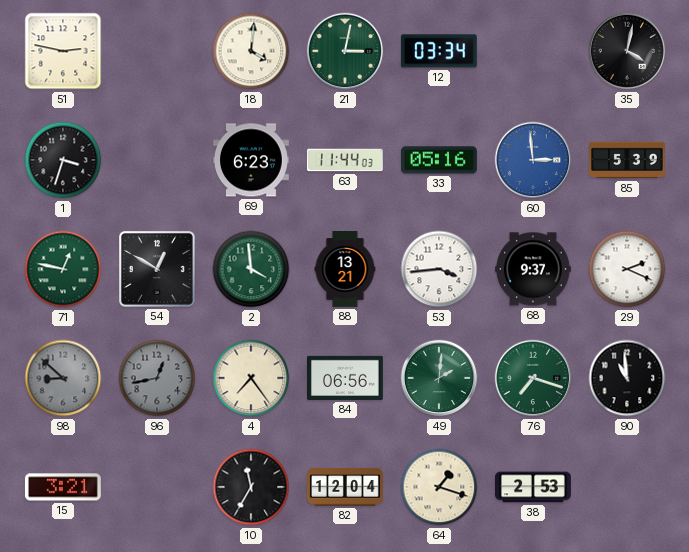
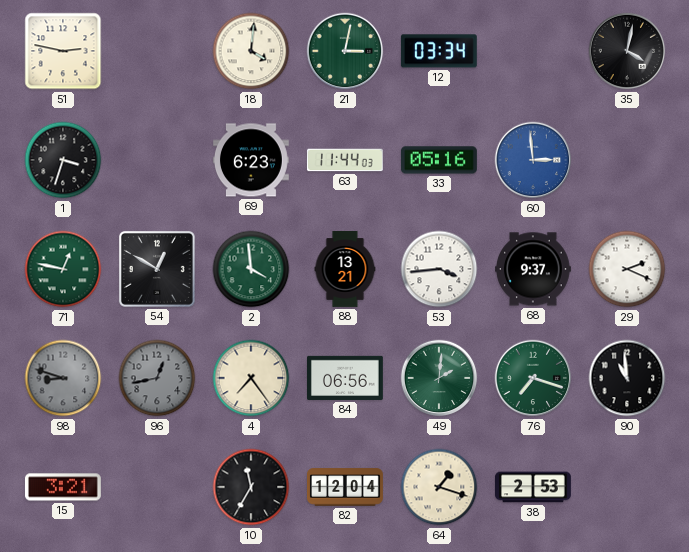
85: 5:39 -> none (628, 160)
98: 8:52 -> 8:48 (63, 378)
